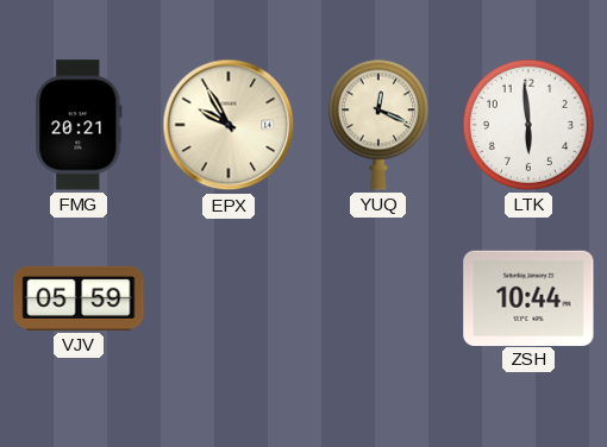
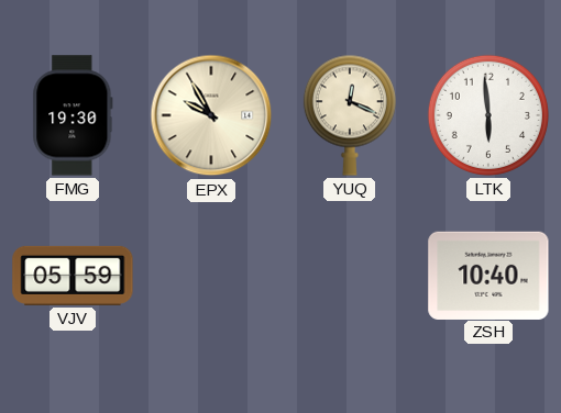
FMG: 20:21 -> 19:30 (73, 115)
ZSH: 10:44 -> 10:40 (488, 275)
